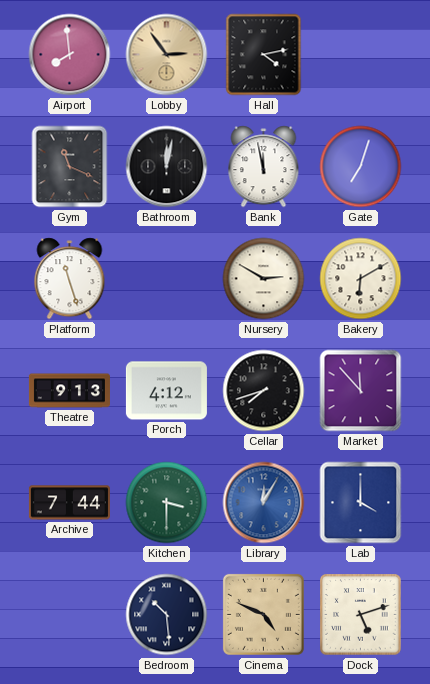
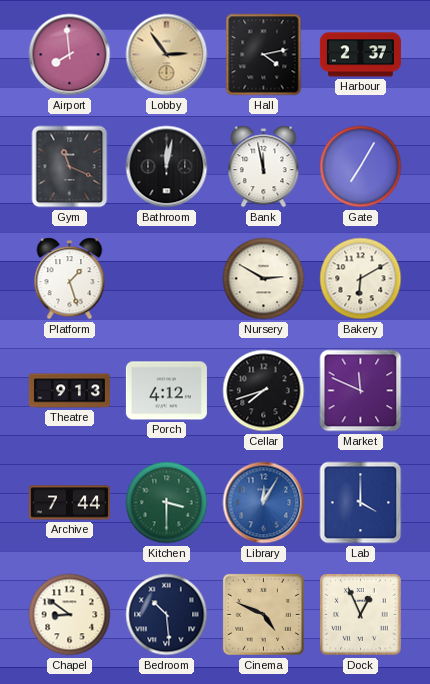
Harbour: none -> 2:37 (360, 55)
Gate: 7:03 -> 7:05 (361, 167)
Platform: 11:27 -> 1:27 (70, 279)
Market: 11:53 -> 11:49 (361, 391)
Chapel: none -> 8:51 (70, 615)
Dock: 5:12 -> 12:56 (361, 615)
